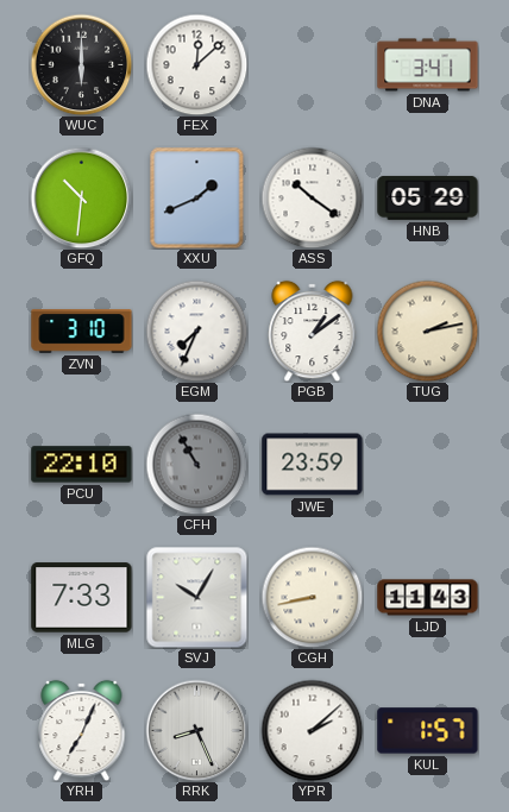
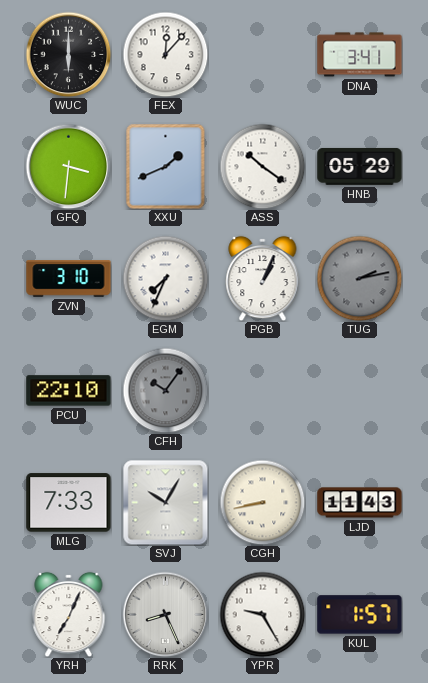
FEX: 12:08 -> 12:07 (165, 54)
GFQ: 10:31 -> 3:31 (68, 166)
PGB: 1:09 -> 1:04 (263, 278)
TUG dial: cream -> grey (359, 278)
CFH: 10:55 -> 10:06 (165, 390)
JWE: 23:59 -> none (313, 465)
YPR: 2:08 -> 9:25 (262, 614)
